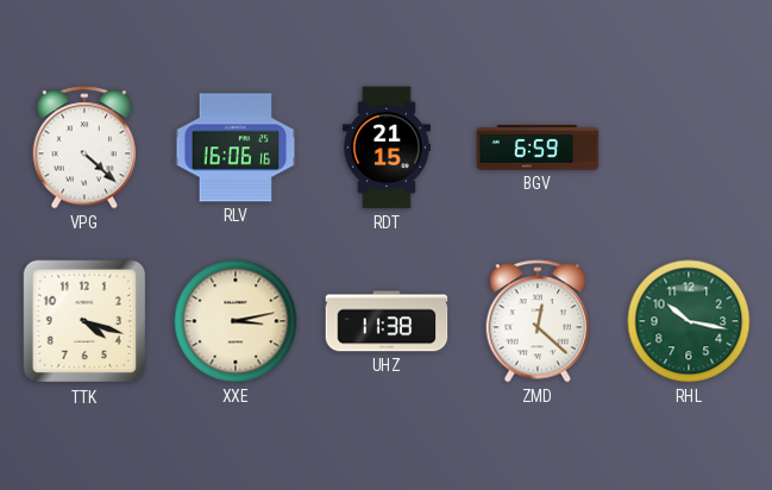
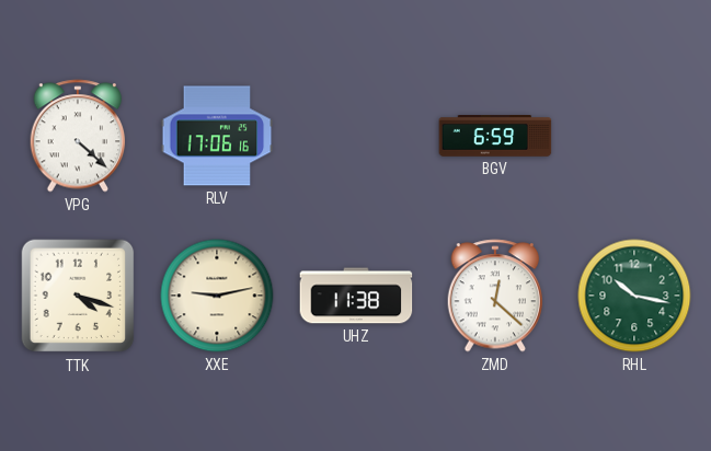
RLV: 16:06 -> 17:06 (217, 136)
RDT: 21:15 -> none (387, 147)
XXE: 3:13 -> 9:13 (217, 296)
